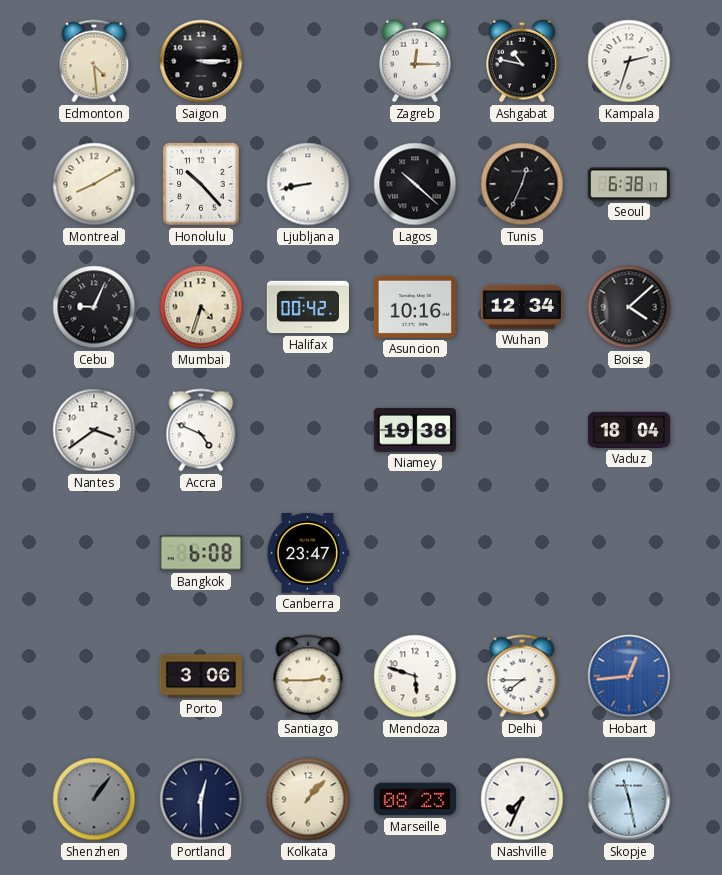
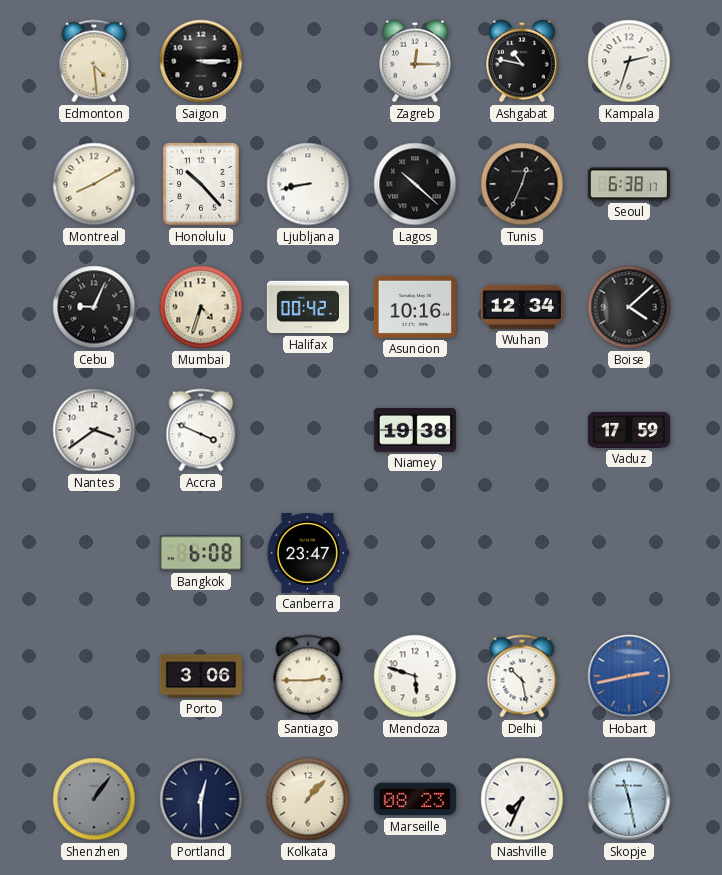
Accra: 4:49 -> 3:49 (201, 430)
Vaduz: 18:04 -> 17:59 (628, 430)
Delhi: 7:45 -> 10:28 (522, 676)
Hobart: 12:44 -> 2:43 (629, 676)
